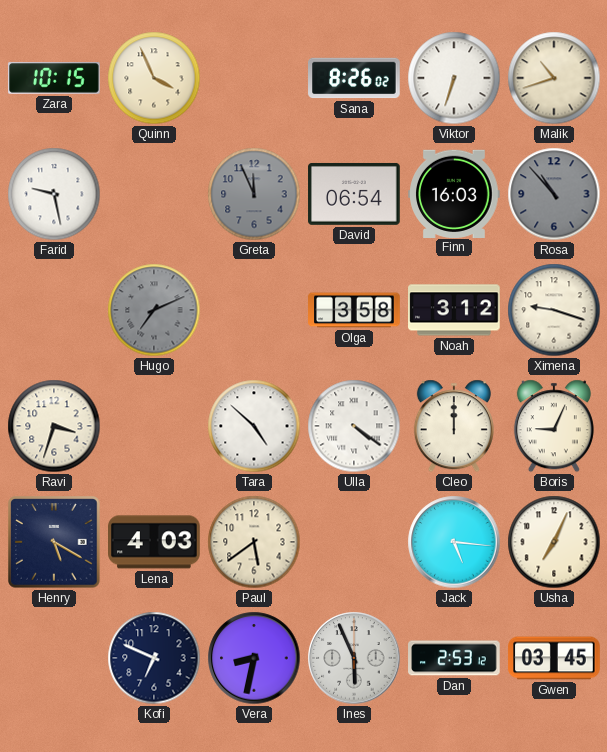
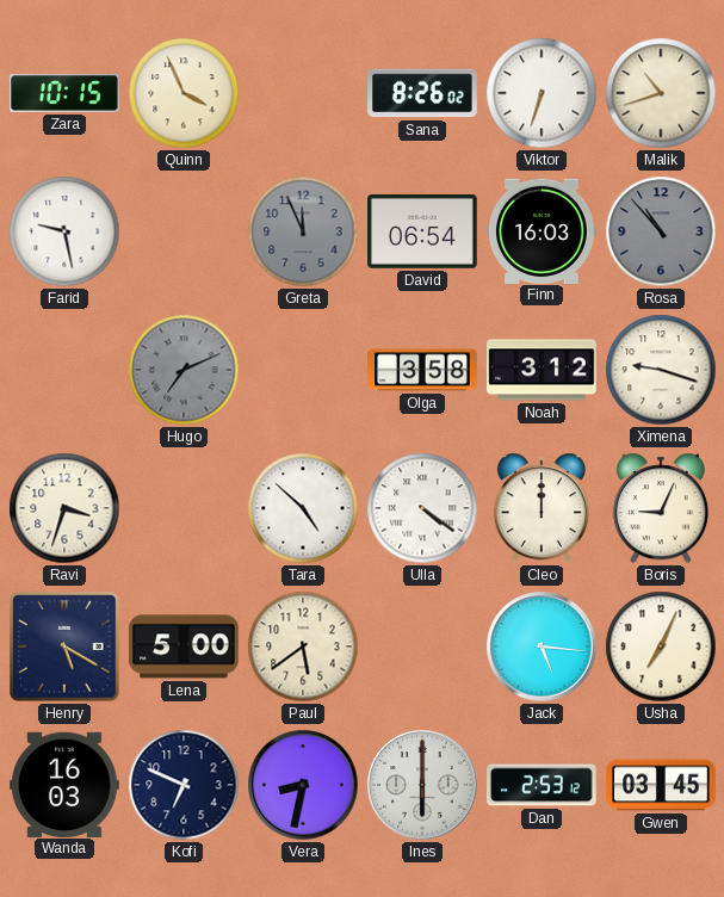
Lena: 4:03 -> 5:00 (185, 647)
Wanda: none -> 16:03 (64, 784)
Ines: 5:56 -> 6:00 (422, 785)
